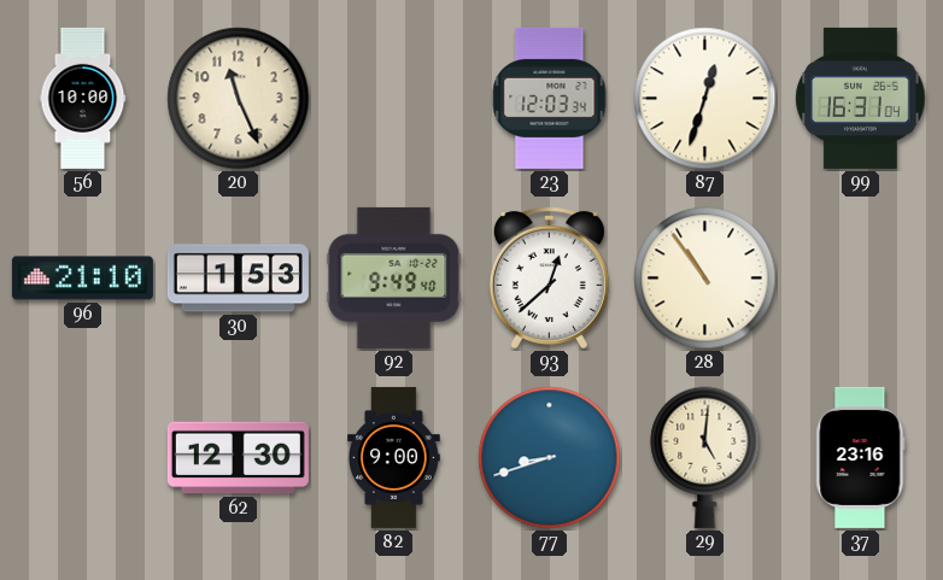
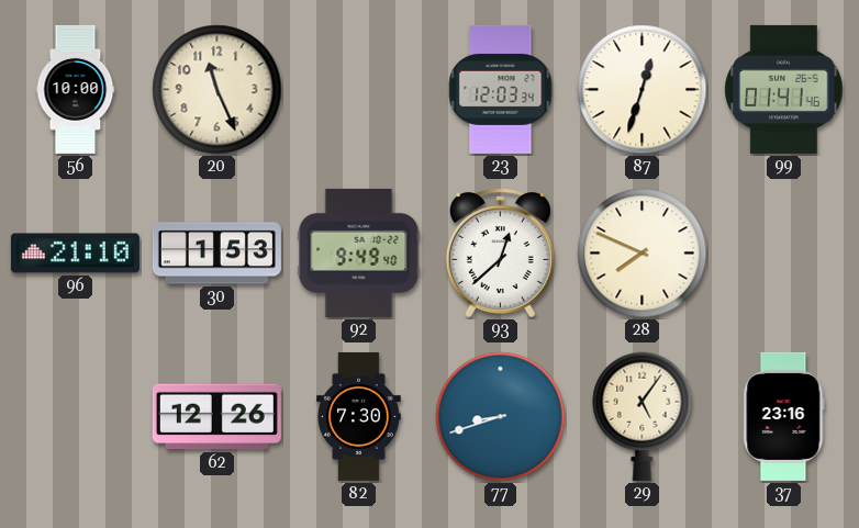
99: 16:31 -> 01:41 (784, 89)
28: 10:54 -> 7:49 (643, 254)
62: 12:30 -> 12:26 (216, 417)
82: 9:00 -> 7:30 (359, 416)
29: 5:01 -> 5:06 (643, 416)
